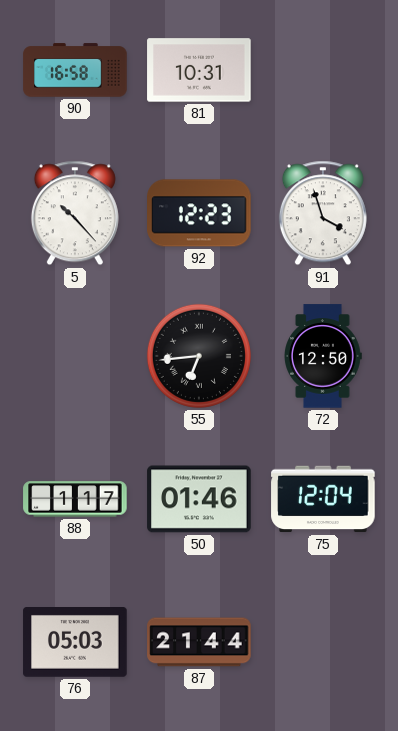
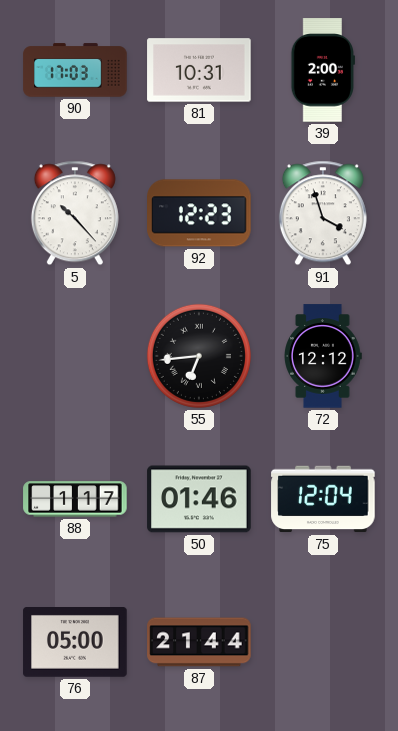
90: 16:58 -> 17:03 (75, 70)
39: none -> 2:00 (323, 70)
72: 12:50 -> 12:12 (323, 356)
76: 05:03 -> 05:00 (75, 643)
